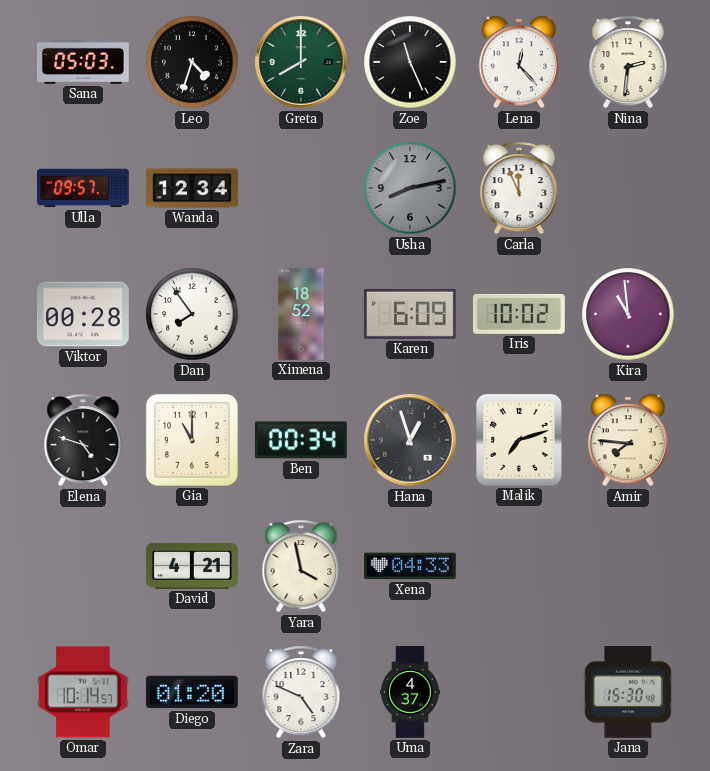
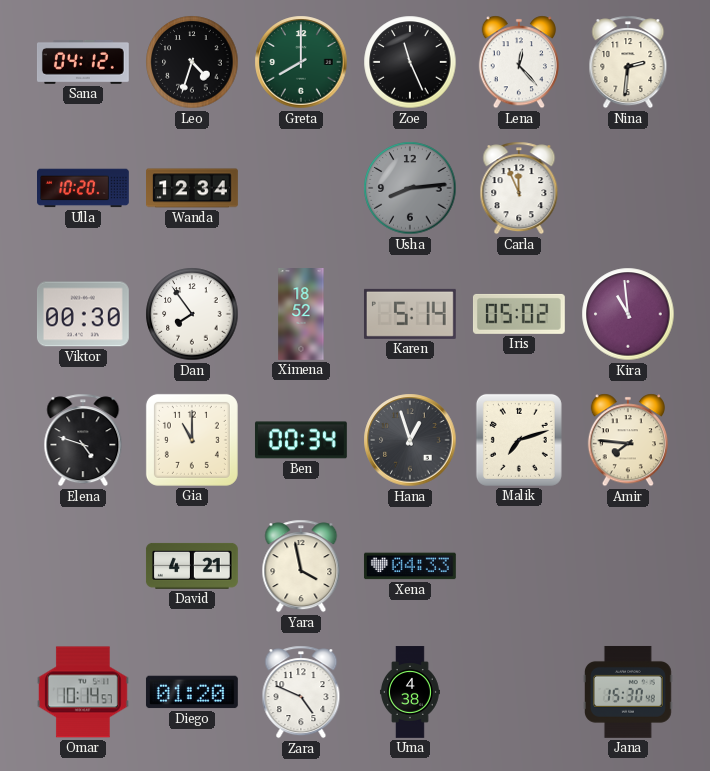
Sana: 05:03 -> 04:12 (83, 62)
Ulla: 09:57 -> 10:20 (84, 188)
Usha: 8:13 -> 8:14 (410, 188)
Viktor: 00:28 -> 00:30 (83, 314)
Karen: 6:09 -> 5:14 (410, 314)
Iris: 10:02 -> 05:02 (519, 314)
Uma: 4:37 -> 4:38 (410, 692)
